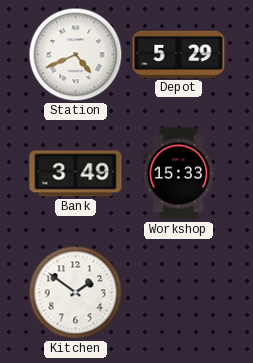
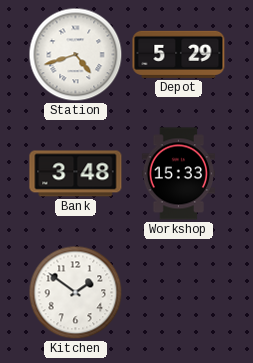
Station: 4:41 -> 4:42 (76, 55)
Bank: 3:49 -> 3:48 (76, 174)
